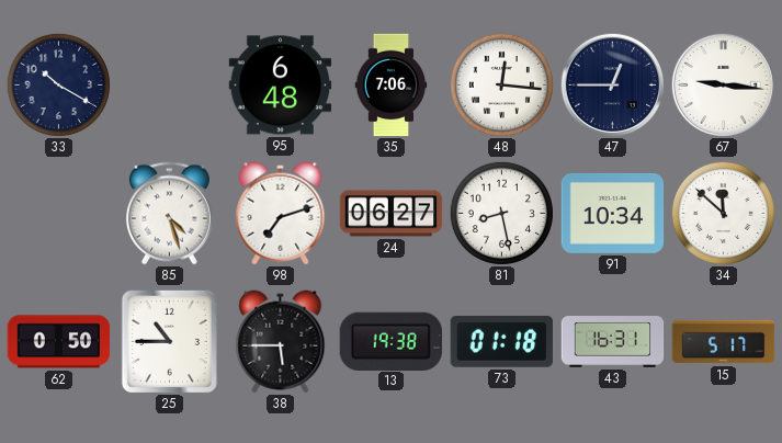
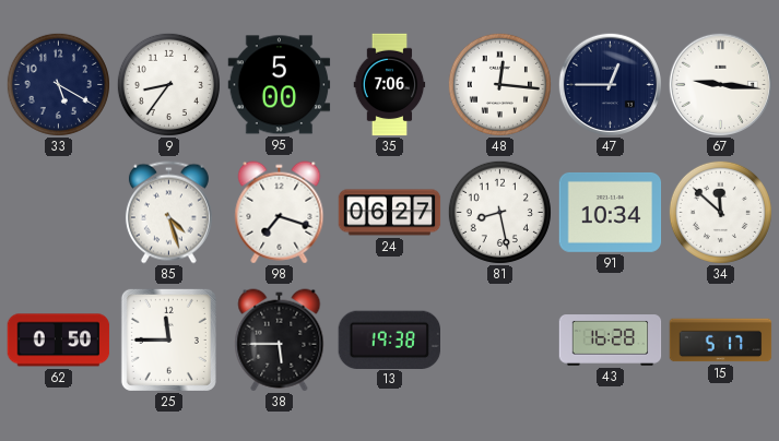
33: 10:20 -> 5:20 (58, 84)
9: none -> 8:36 (168, 84)
95: 6:48 -> 5:00 (280, 85)
98: 7:12 -> 7:18 (280, 213)
25: 10:45 -> 11:45 (168, 339)
73: 01:18 -> none (501, 341)
43: 16:31 -> 16:28 (611, 341)
